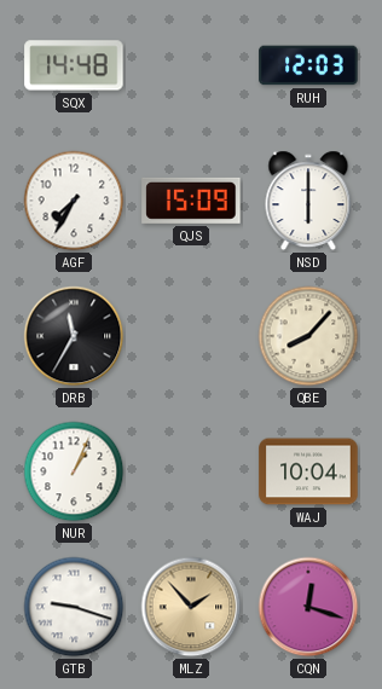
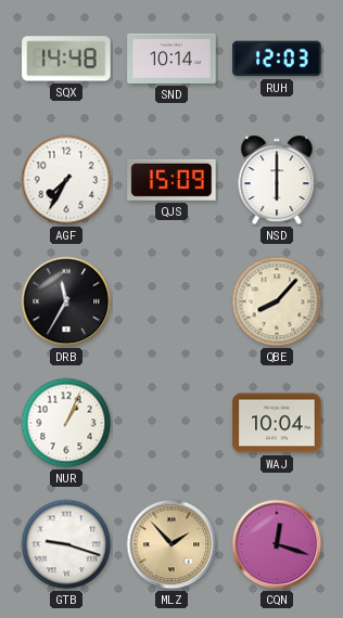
SND: none -> 10:14 (171, 59)
